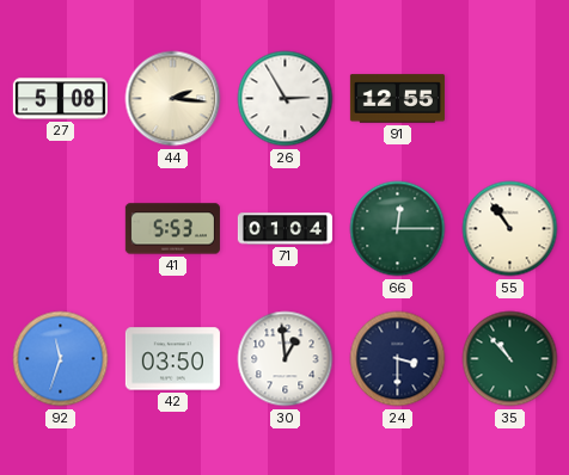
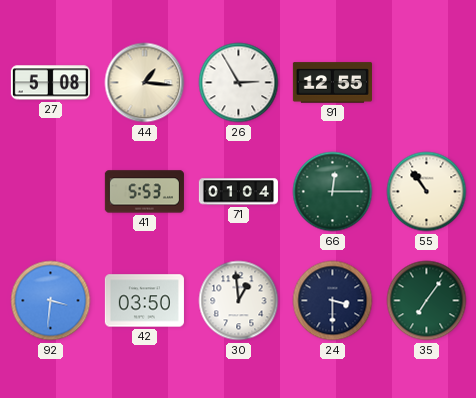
44: 2:16 -> 1:16 (145, 83)
92: 11:33 -> 3:31 (51, 301)
35: 10:53 -> 7:06 (427, 301)
